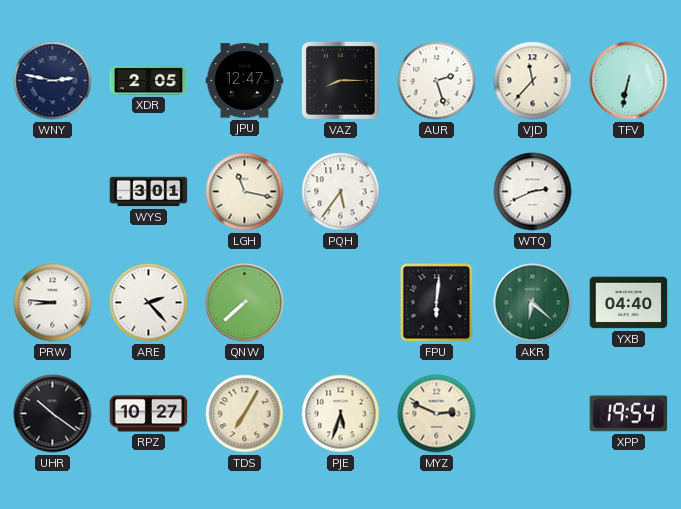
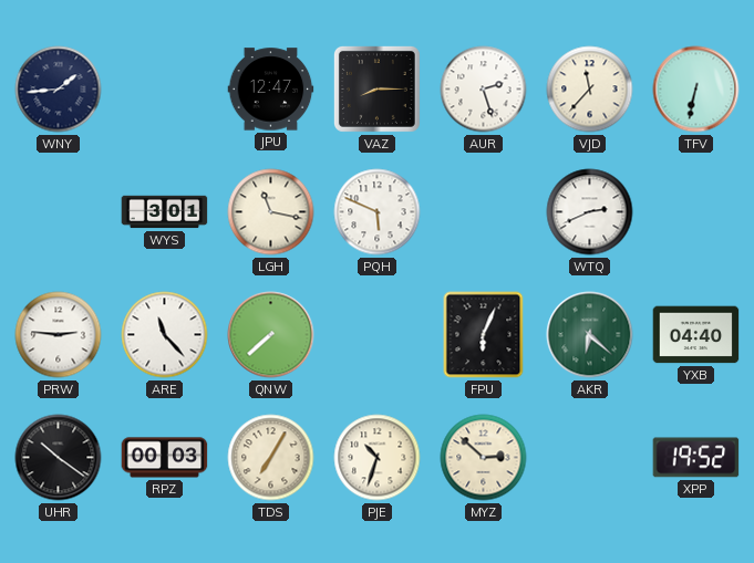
WNY: 2:47 -> 1:44 (59, 90)
XDR: 2:05 -> none (149, 80)
PQH: 5:36 -> 5:49 (378, 212)
PRW: 8:46 -> 2:46 (59, 335)
ARE: 2:23 -> 11:23 (165, 335)
FPU: 6:01 -> 6:04 (484, 335)
RPZ: 10:27 -> 00:03 (165, 458)
PJE: 5:33 -> 10:33 (378, 458)
MYZ: 2:49 -> 2:52 (484, 458)
XPP: 19:54 -> 19:52 (696, 458)
